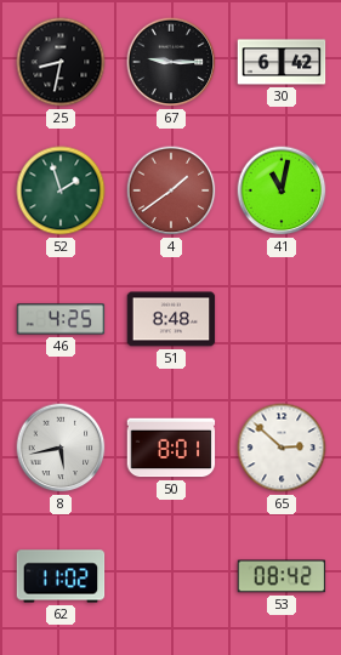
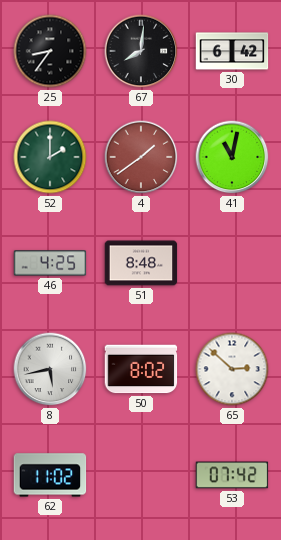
25: 8:32 -> 8:36 (50, 51)
67: 9:15 -> 8:01 (141, 51)
52: 1:57 -> 2:00 (50, 157)
50: 8:01 -> 8:02 (141, 369)
53: 08:42 -> 07:42 (232, 475)
